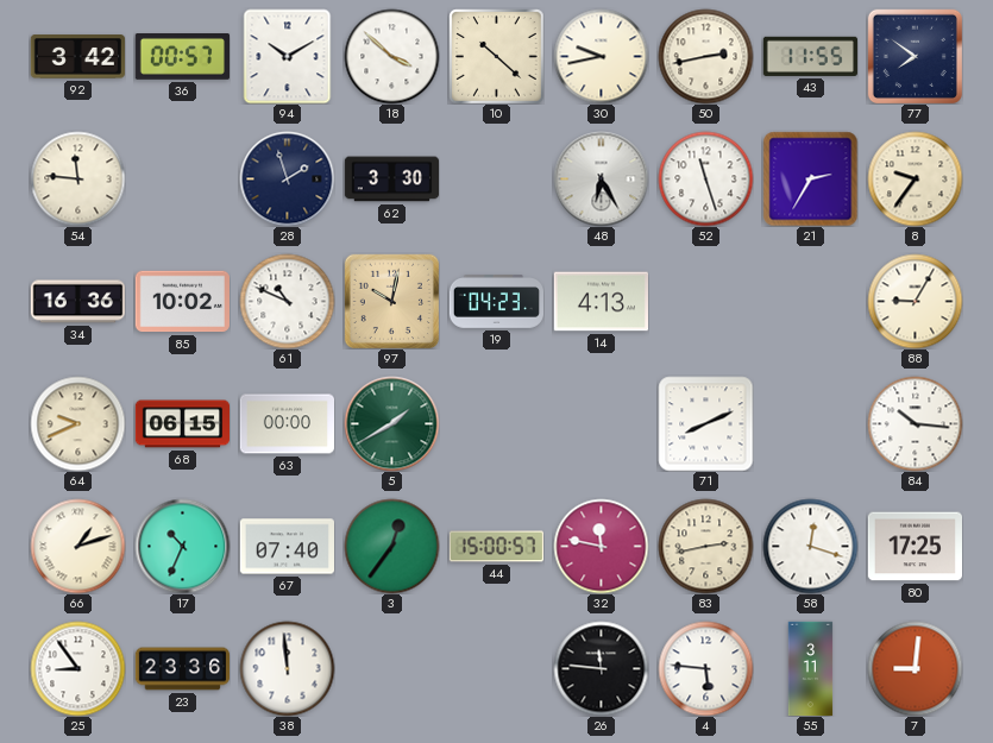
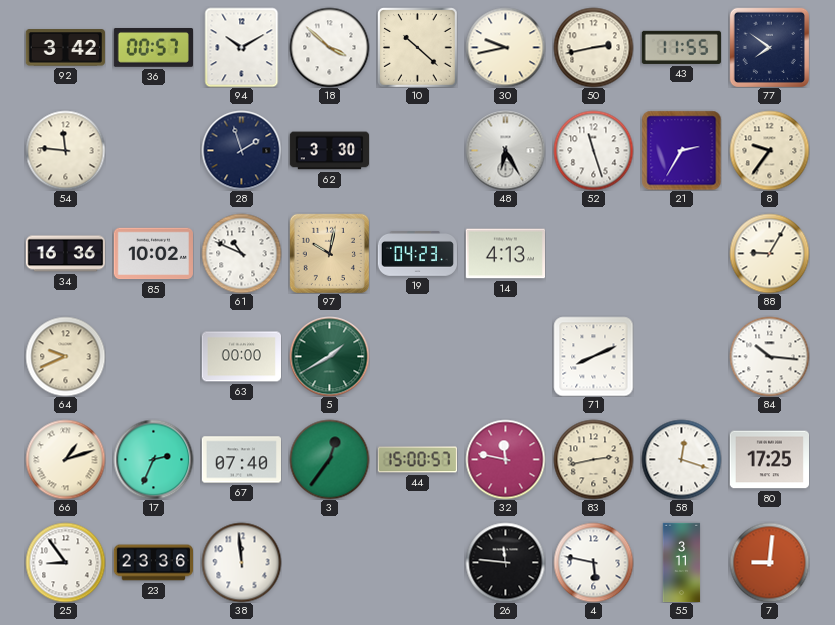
68: 06:15 -> none (182, 424)
17: 10:34 -> 2:34 (153, 459)
4: 5:46 -> 5:47 (593, 562)
